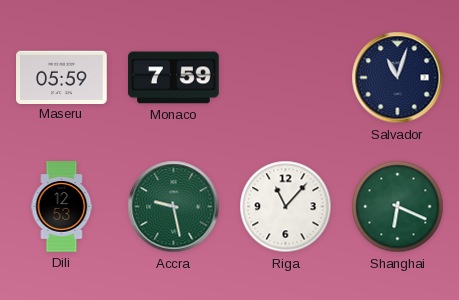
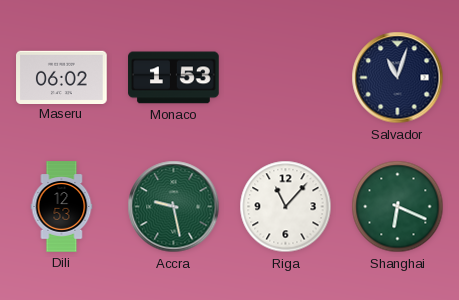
Maseru: 05:59 -> 06:02 (62, 77)
Monaco: 7:59 -> 1:53 (174, 78)
